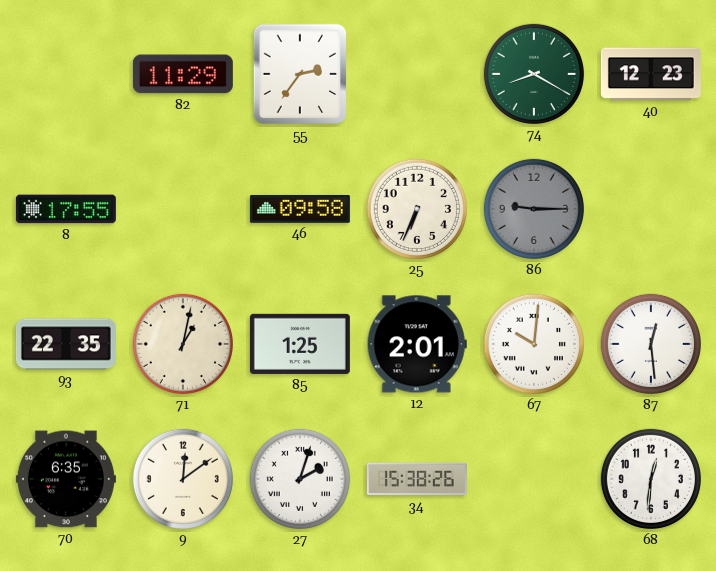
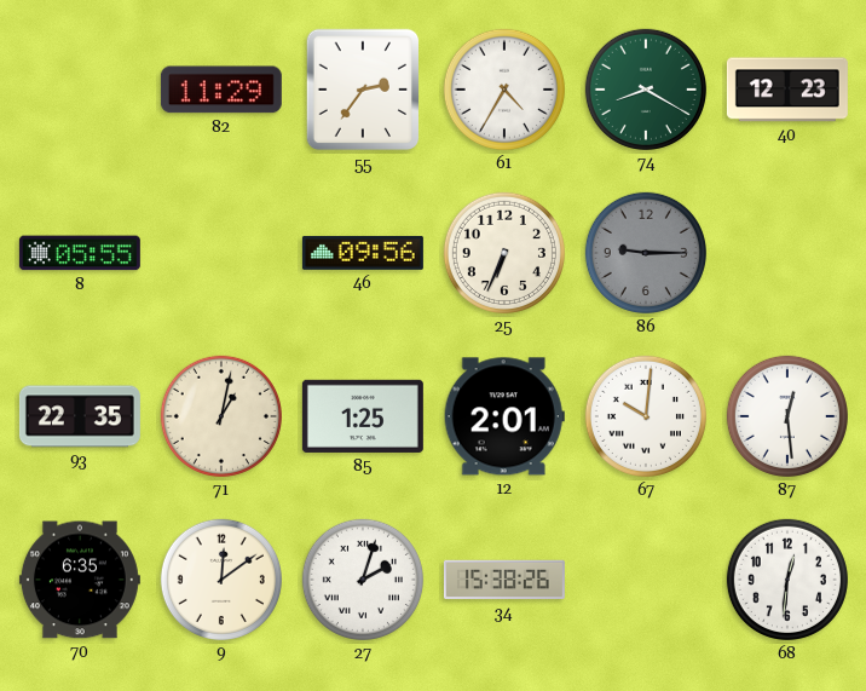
61: none -> 4:35 (504, 90)
8: 17:55 -> 05:55 (80, 253)
46: 09:58 -> 09:56 (363, 253)
